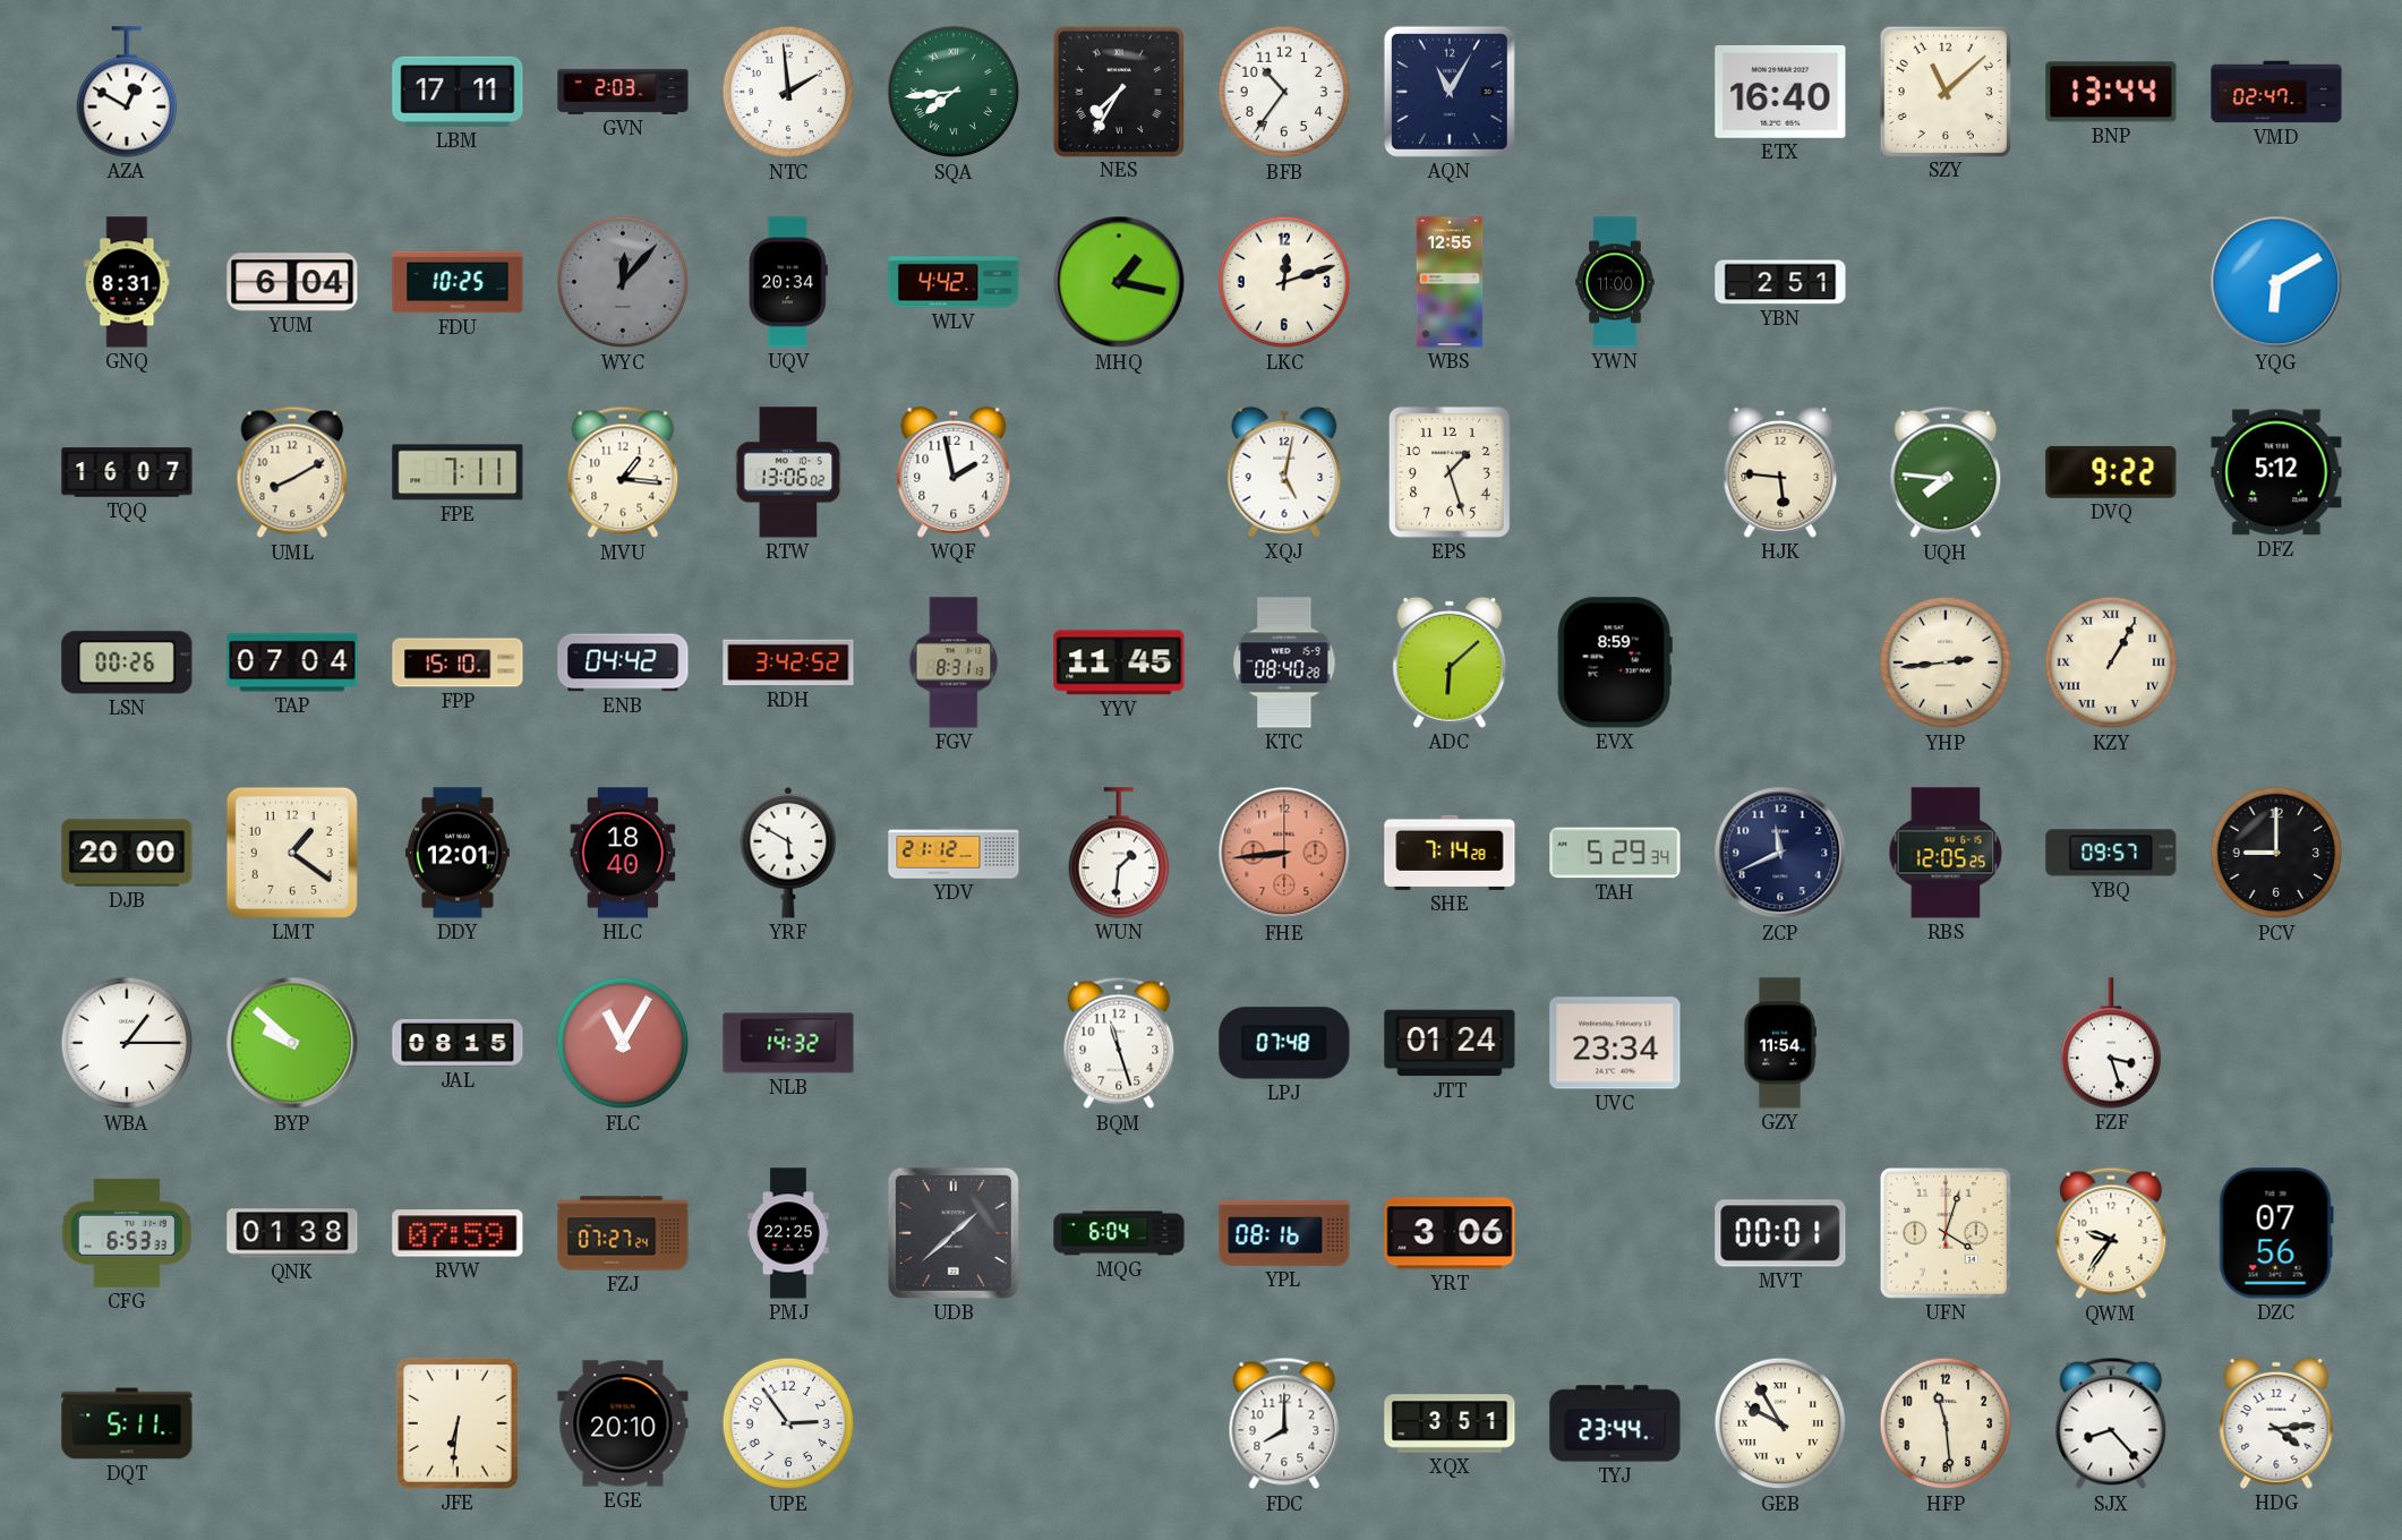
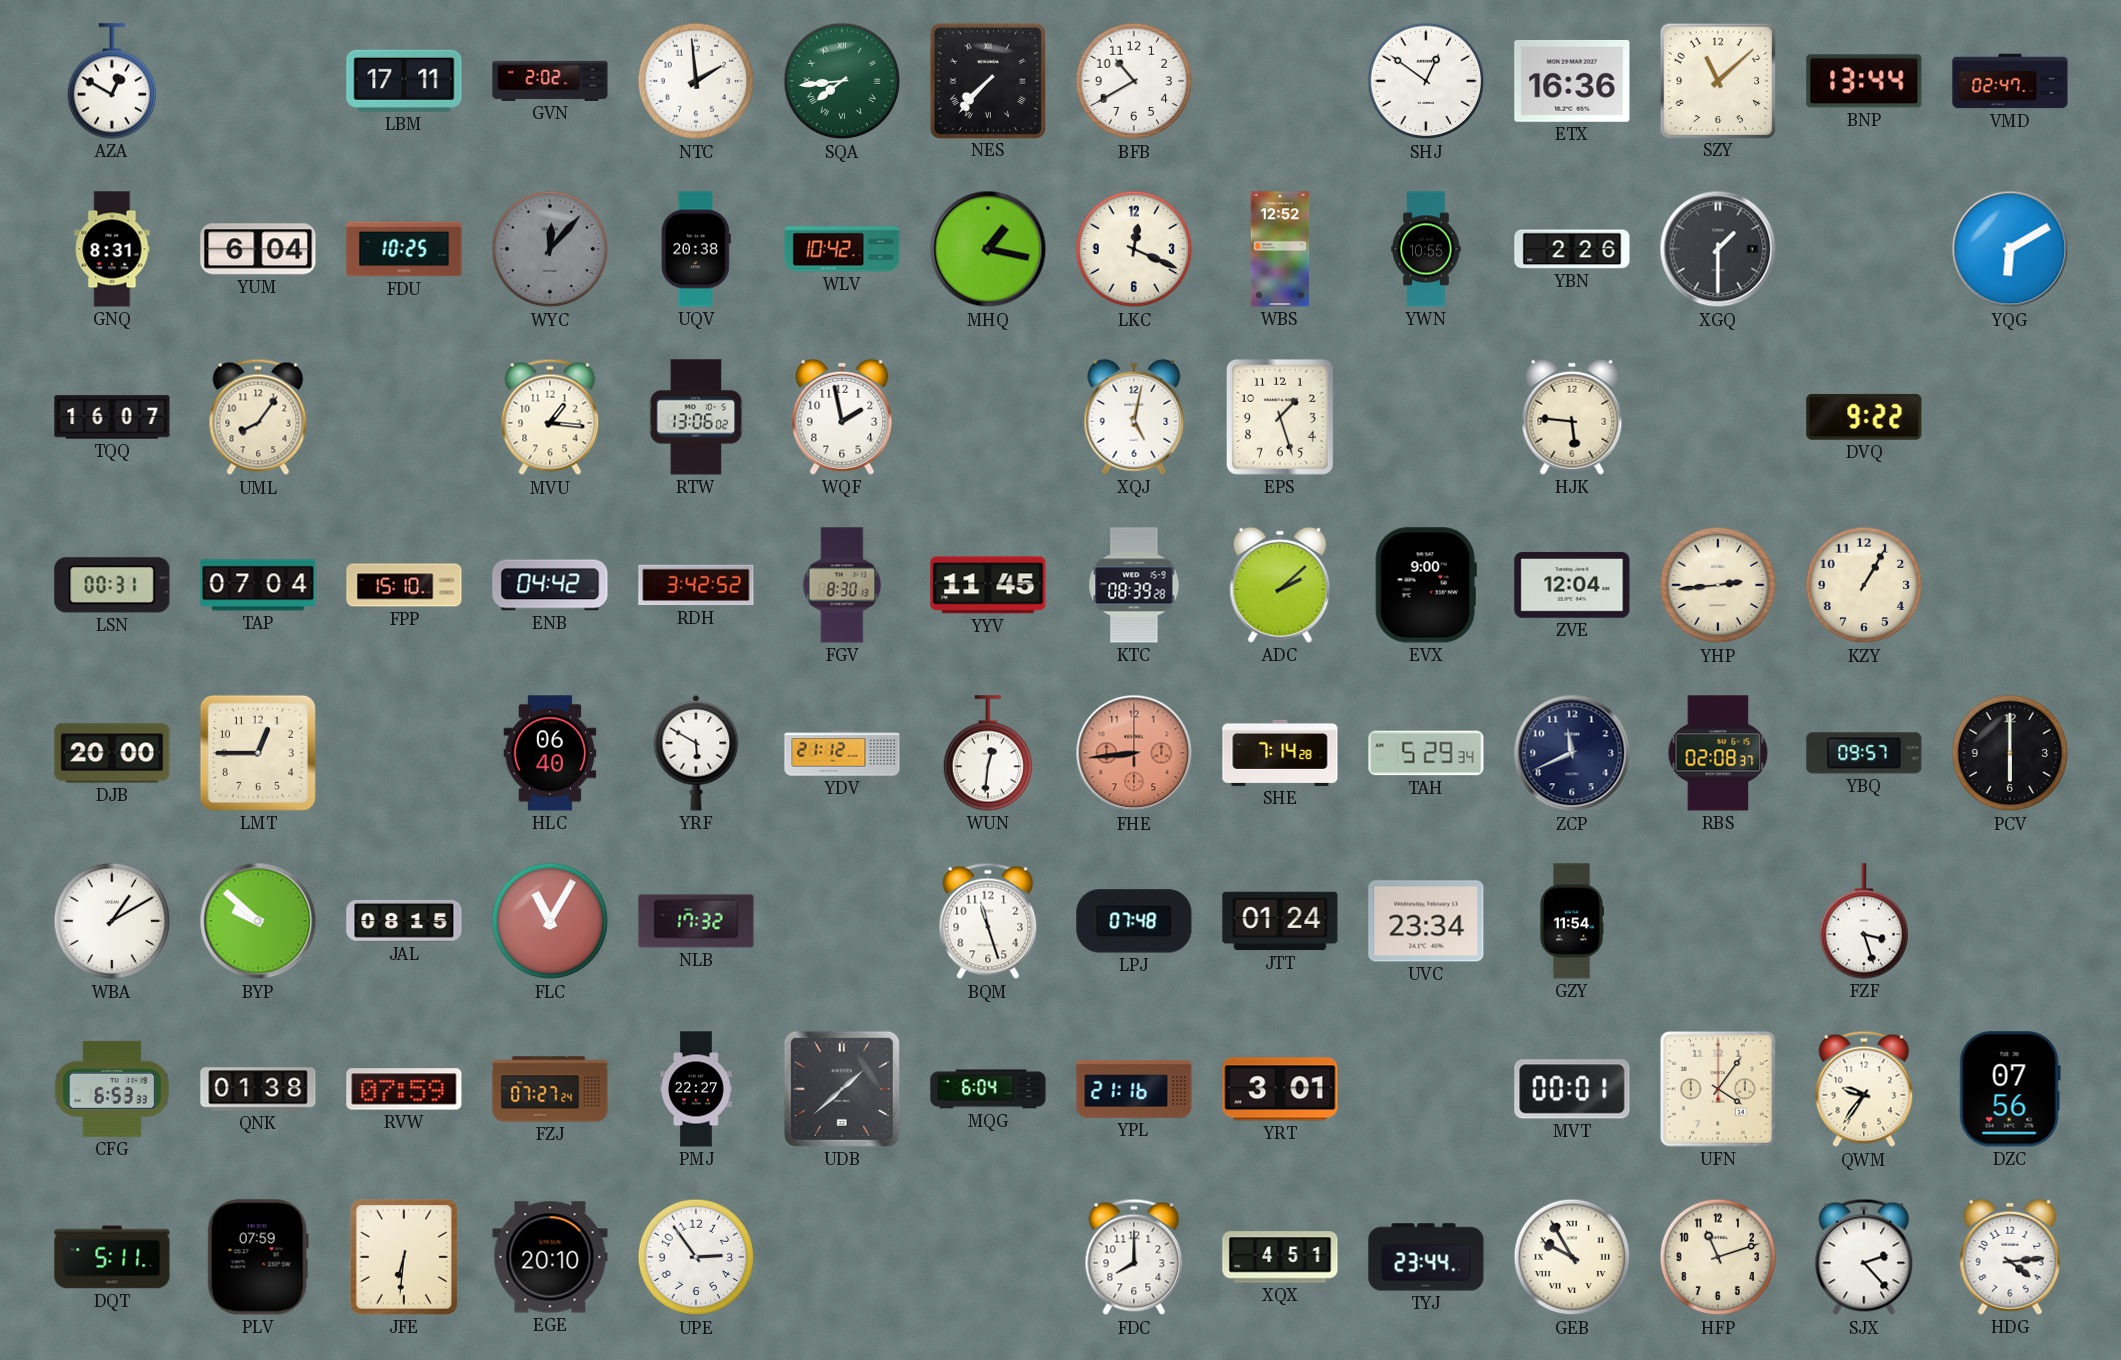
GVN: 2:03 -> 2:02 (550, 81)
NES: 7:35 -> 7:37 (987, 80)
BFB: 10:36 -> 10:40 (1134, 81)
AQN: 11:05 -> none (1450, 92)
SHJ: none -> 12:51 (1426, 81)
ETX: 16:40 -> 16:36 (1572, 81)
UQV: 20:34 -> 20:38 (696, 249)
WLV: 4:42 -> 10:42 (842, 249)
LKC: 12:12 -> 12:19 (1134, 249)
WBS: 12:55 -> 12:52 (1280, 249)
YWN: 11:00 -> 10:55 (1426, 249)
YBN: 2:51 -> 2:26 (1572, 249)
XGQ: none -> 1:30 (1718, 249)
UML: 8:10 -> 8:06 (258, 417)
FPE: 7:11 -> none (458, 472)
UQH: 7:46 -> none (1946, 472)
DFZ: 5:12 -> none (2276, 472)
LSN: 00:26 -> 00:31 (112, 585)
FGV: 8:31 -> 8:30 (842, 585)
KTC: 08:40 -> 08:39 (1134, 585)
ADC: 6:08 -> 2:08 (1280, 585)
EVX: 8:59 -> 9:00 (1426, 585)
ZVE: none -> 12:04 (1572, 585)
KZY numerals: Roman -> Arabic (1864, 585)
LMT: 1:21 -> 12:45 (258, 753)
DDY: 12:01 -> none (458, 853)
HLC: 18:40 -> 06:40 (550, 753)
WUN: 1:31 -> 12:31 (987, 753)
RBS: 12:05 -> 02:08 (1718, 753)
PCV: 9:00 -> 6:00 (2010, 753)
WBA: 1:15 -> 1:10 (112, 921)
NLB: 14:32 -> 17:32 (696, 921)
PMJ: 22:25 -> 22:27 (696, 1089)
YPL: 08:16 -> 21:16 (1134, 1089)
YRT: 3:06 -> 3:01 (1280, 1089)
UFN: 4:03 -> 4:06 (1718, 1089)
PLV: none -> 07:59 (258, 1257)
XQX: 3:51 -> 4:51 (1280, 1257)
HFP: 11:29 -> 11:12 (1718, 1257)
SJX: 8:23 -> 2:23 (1864, 1257)
